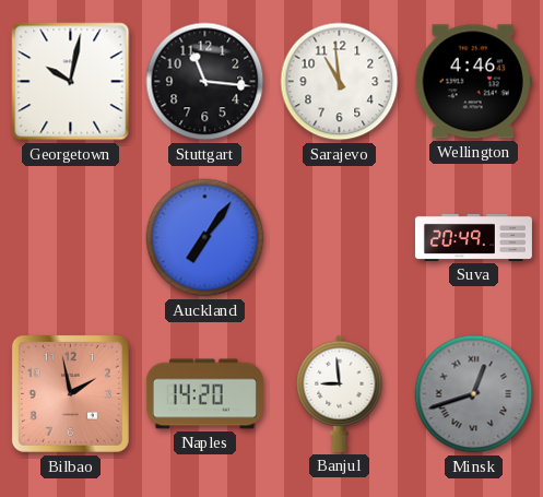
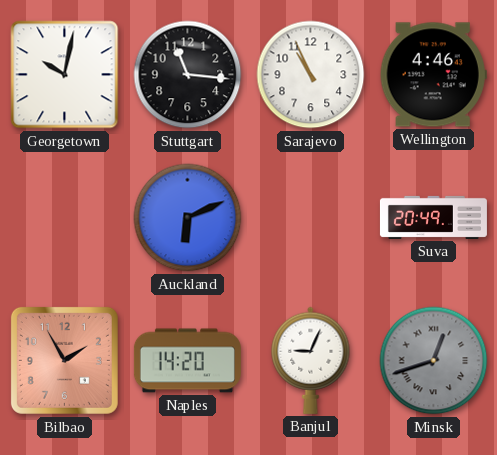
Sarajevo: 10:59 -> 10:56 (311, 75)
Auckland: 7:06 -> 6:11 (188, 218)
Bilbao: 1:58 -> 1:55 (64, 360)
Banjul: 8:59 -> 9:04 (311, 360)
